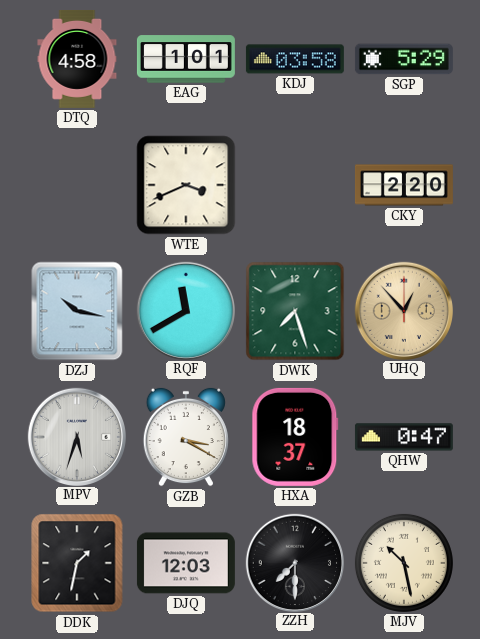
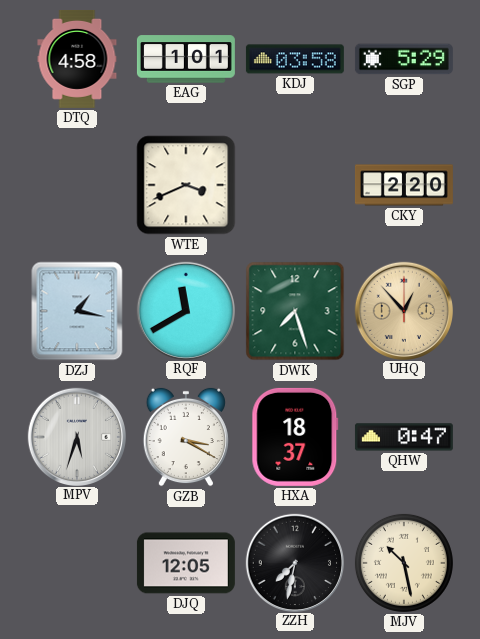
DZJ: 10:17 -> 1:17 (77, 311)
DDK: 1:32 -> none (77, 563)
DJQ: 12:03 -> 12:05 (186, 563)
ZZH: 7:30 -> 7:32 (294, 562)
